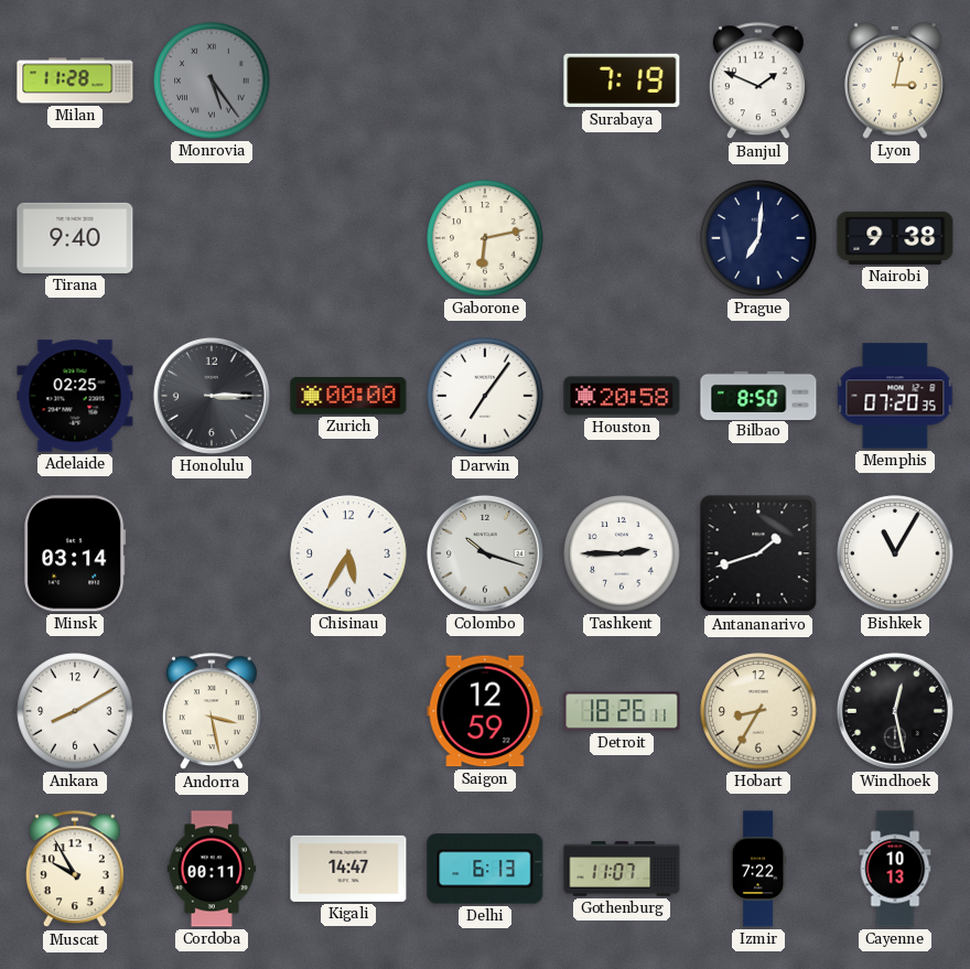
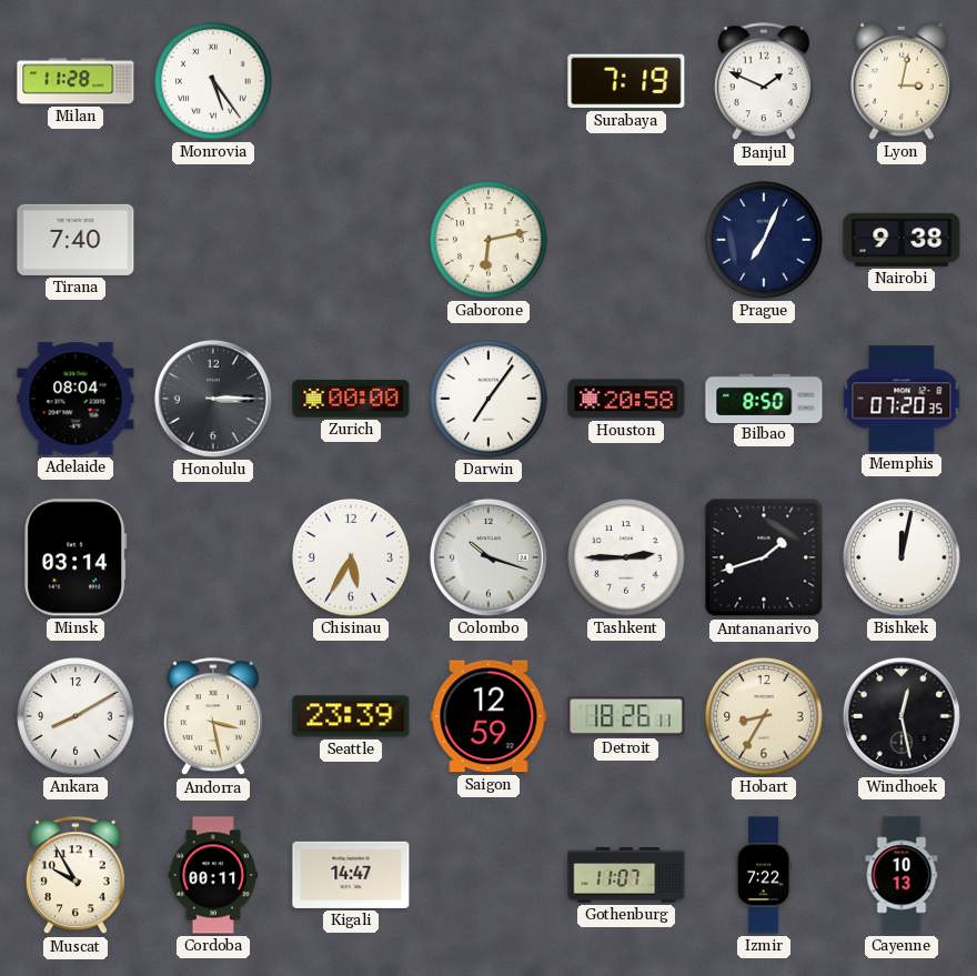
Monrovia dial: grey -> white (213, 81)
Tirana: 9:40 -> 7:40 (75, 240)
Prague: 7:01 -> 7:04 (764, 240)
Adelaide: 02:25 -> 08:04 (75, 399)
Bishkek: 11:05 -> 12:02 (902, 557)
Seattle: none -> 23:39 (351, 716)
Delhi: 6:13 -> none (485, 869)
